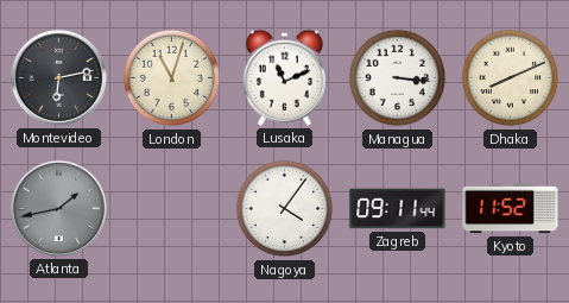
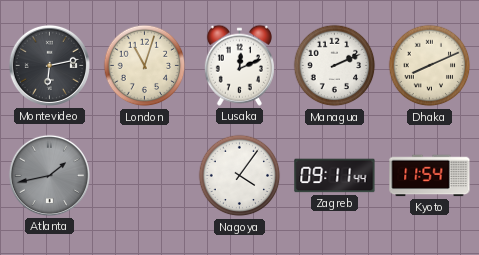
Lusaka: 11:11 -> 12:11 (239, 65)
Managua: 3:16 -> 2:11 (335, 66)
Kyoto: 11:52 -> 11:54 (430, 176)
